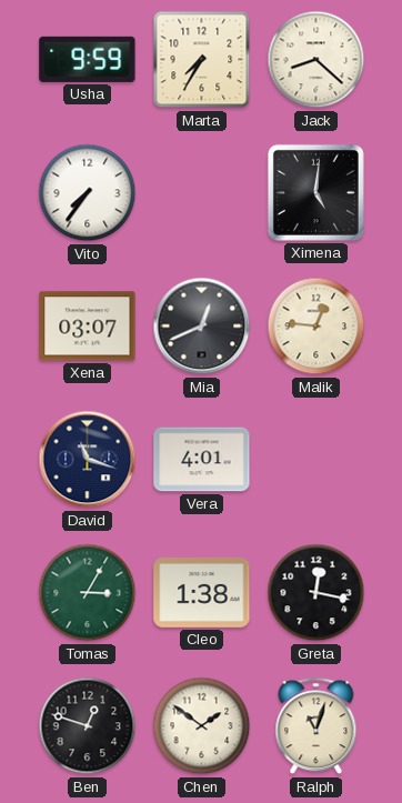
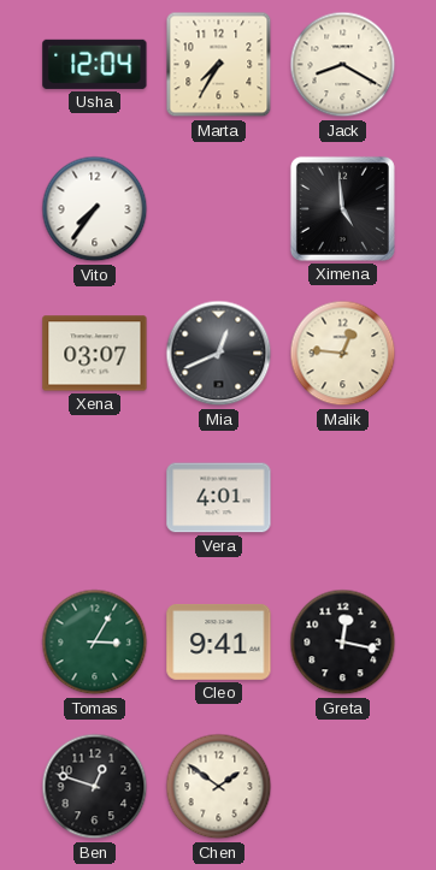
Usha: 9:59 -> 12:04 (95, 64)
Jack: 8:22 -> 8:20 (343, 65)
Ximena: 5:01 -> 4:59 (342, 208)
David: 11:18 -> none (88, 460)
Cleo: 1:38 -> 9:41 (219, 641)
Ralph: 11:03 -> none (316, 726)
